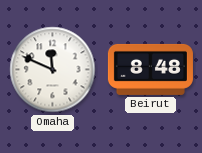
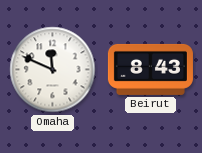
Beirut: 8:48 -> 8:43 (150, 69)
